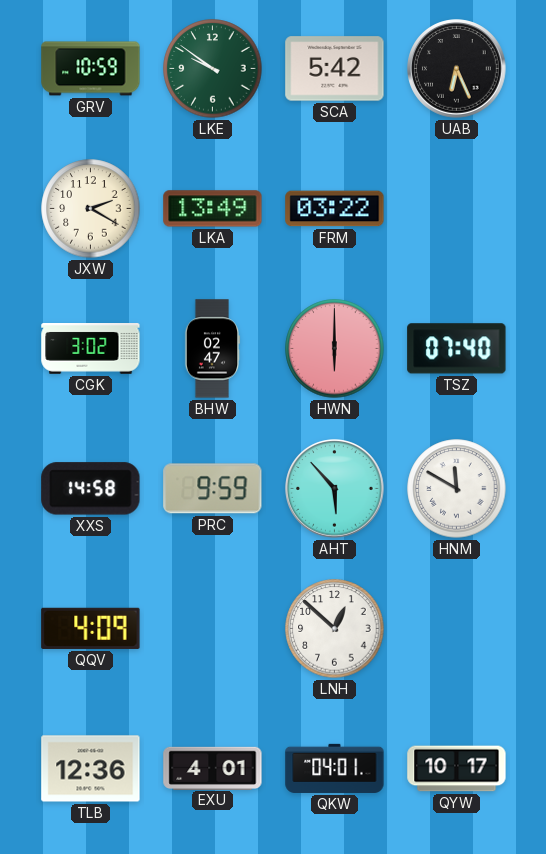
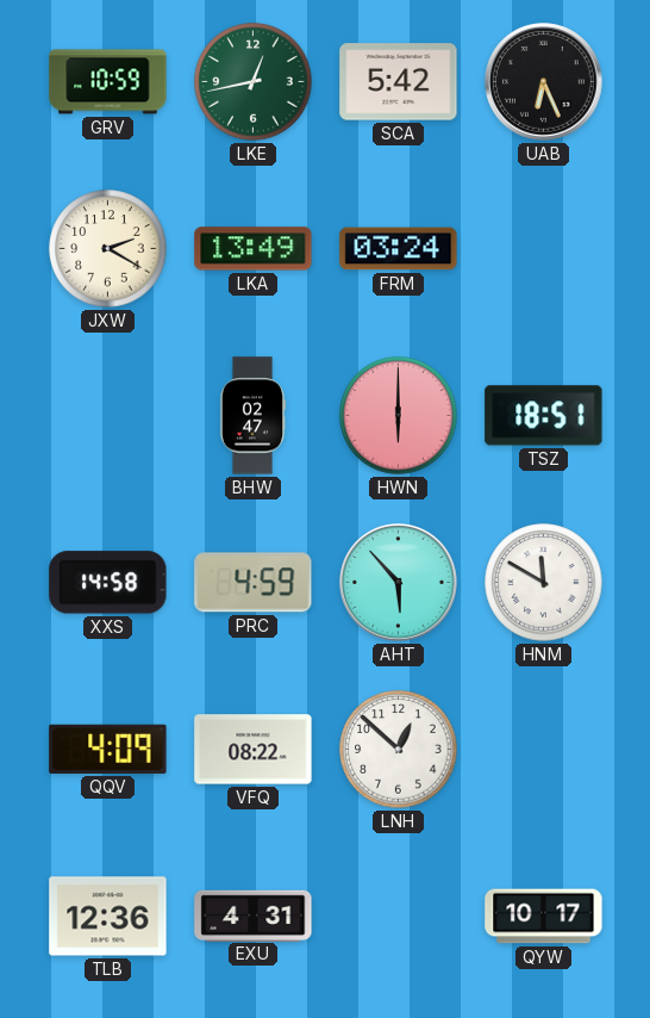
LKE: 9:51 -> 12:43 (254, 82)
FRM: 03:22 -> 03:24 (399, 249)
CGK: 3:02 -> none (91, 349)
TSZ: 07:40 -> 18:51 (544, 416)
PRC: 9:59 -> 4:59 (254, 583)
VFQ: none -> 08:22 (254, 750)
EXU: 4:01 -> 4:31 (254, 915)
QKW: 04:01 -> none (335, 768)
